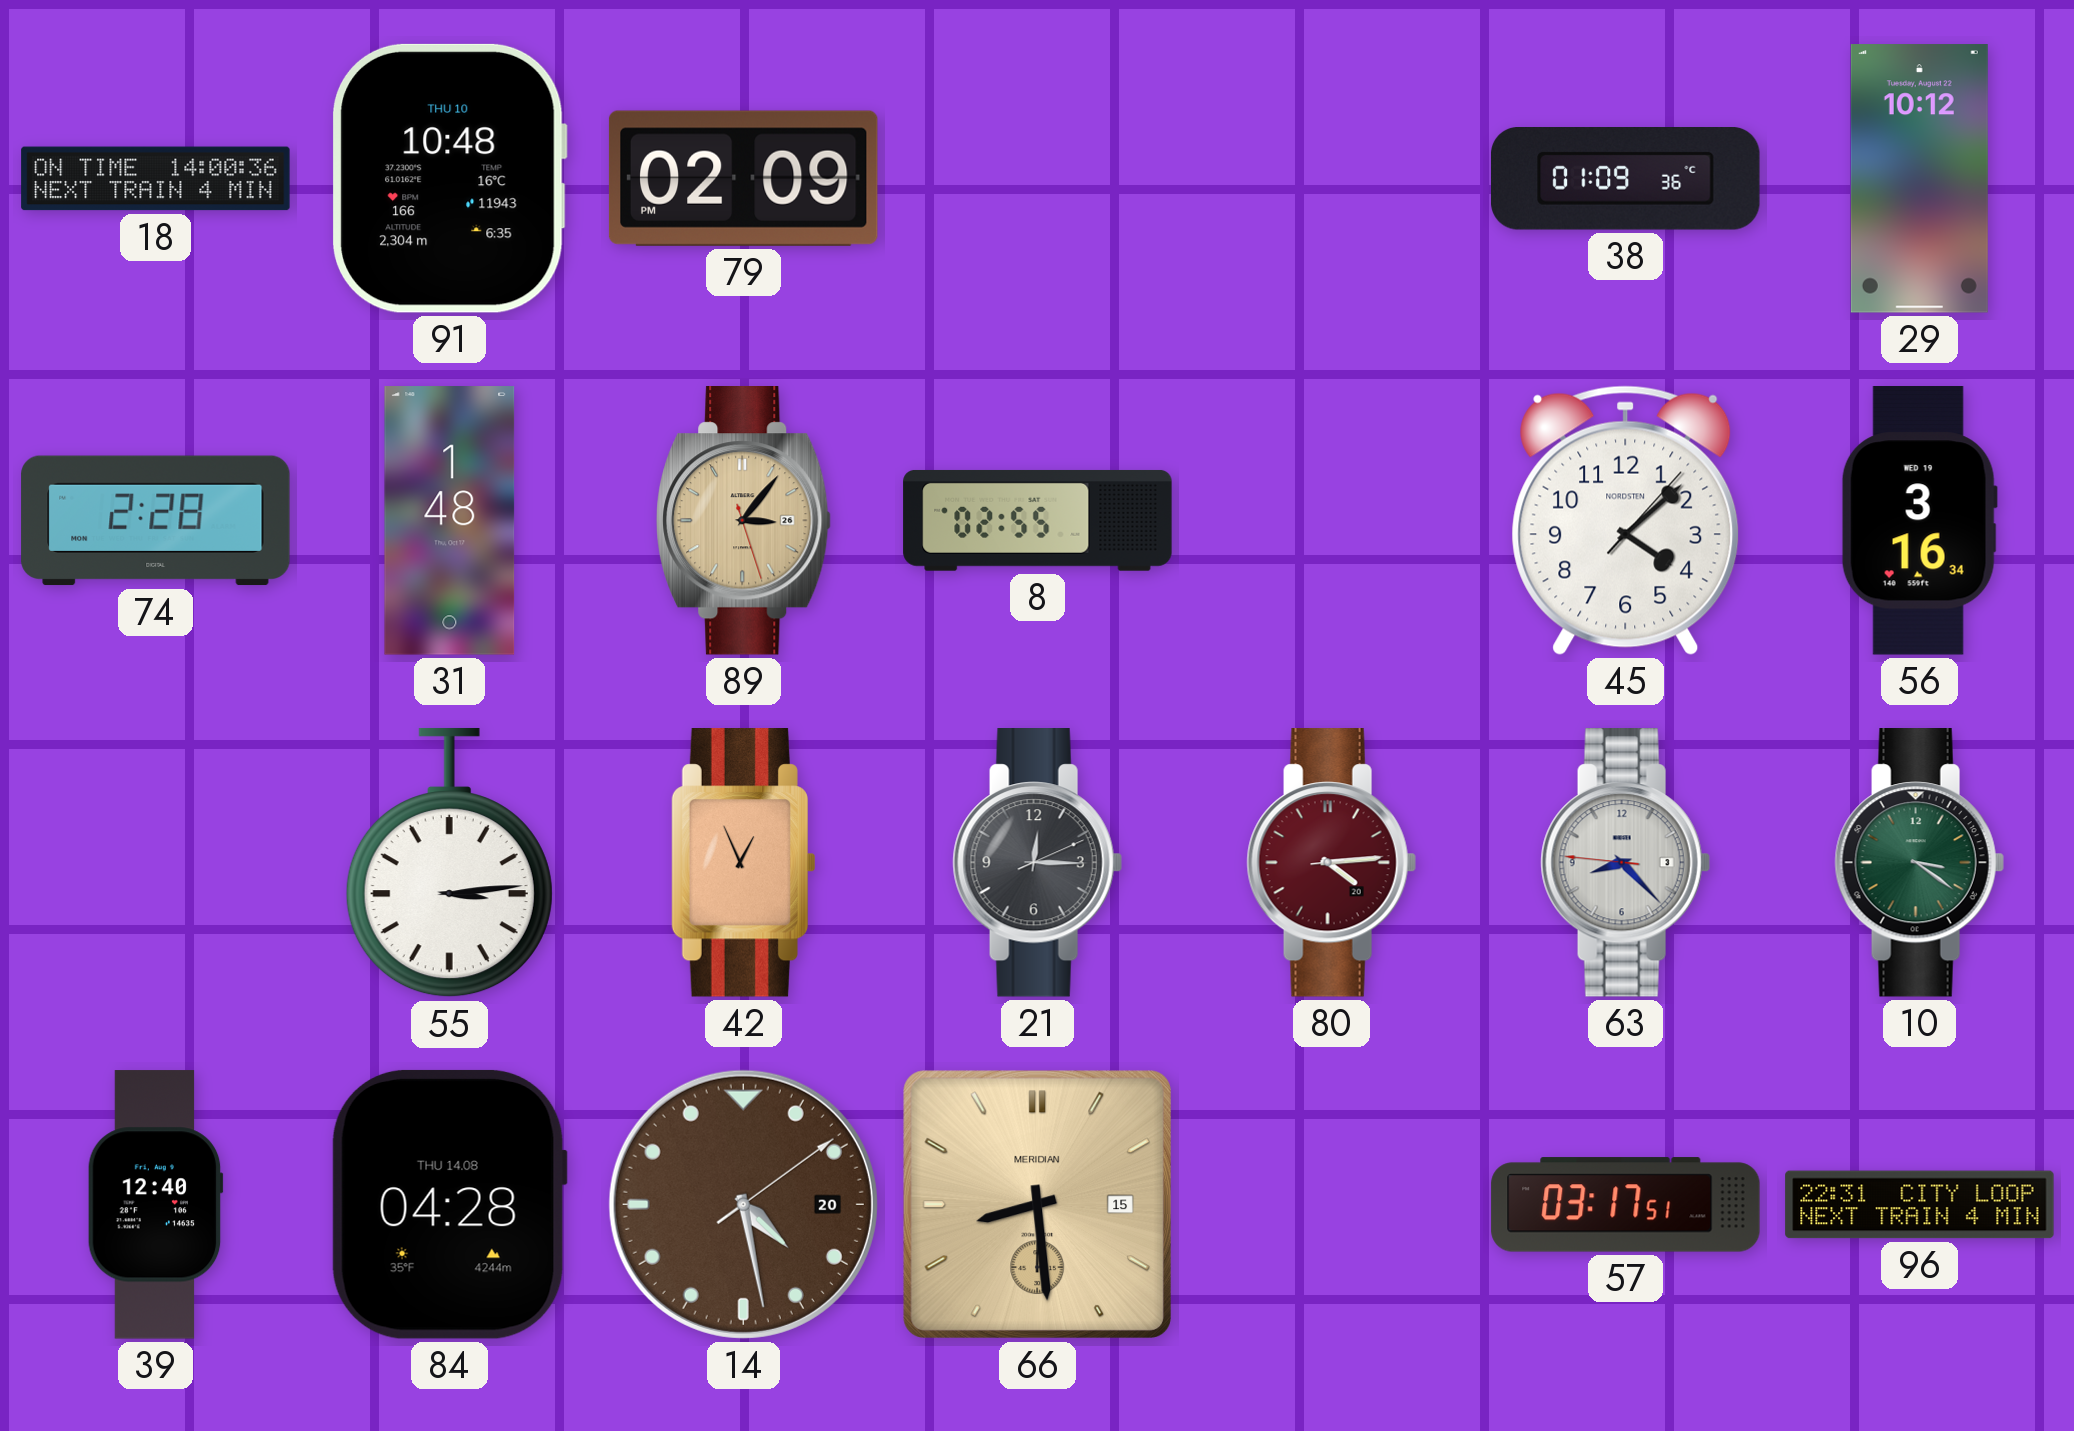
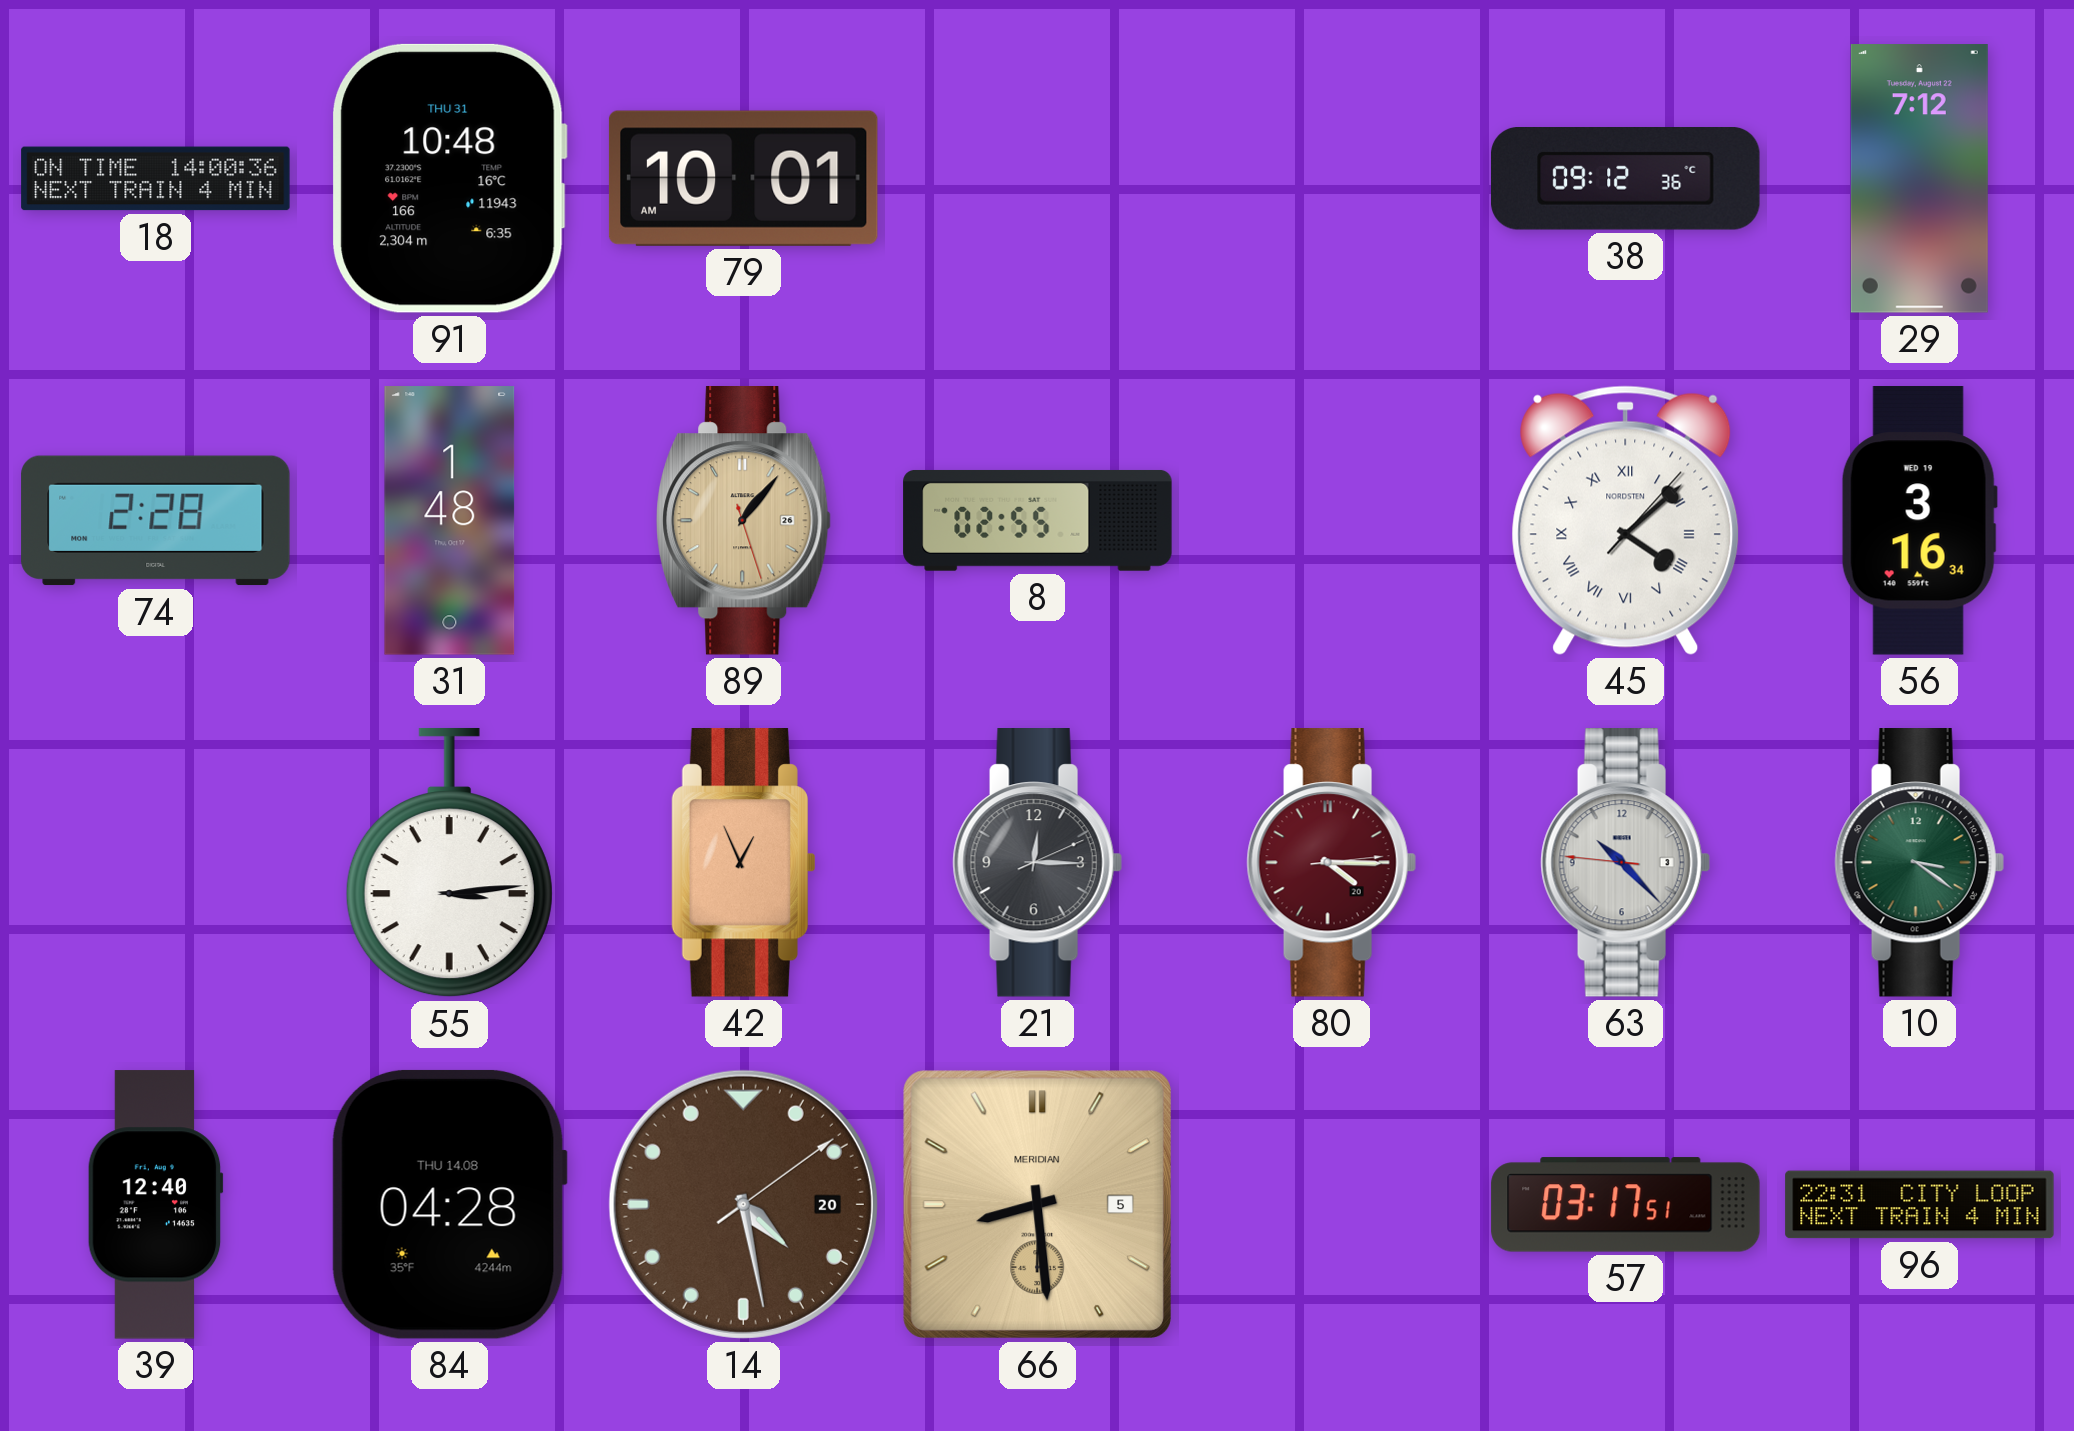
91 date: THU 10 -> THU 31 (449, 178)
79: 02:09 -> 10:01 (743, 178)
38: 01:09 -> 09:12 (1626, 179)
29: 10:12 -> 7:12 (1919, 179)
89: 3:06 -> 1:06 (744, 521)
45 numerals: Arabic -> Roman (1626, 520)
80: 4:14 -> 4:15 (1331, 863)
63: 8:22 -> 10:22 (1625, 863)
66 date: 15 -> 5 (1037, 1204)
